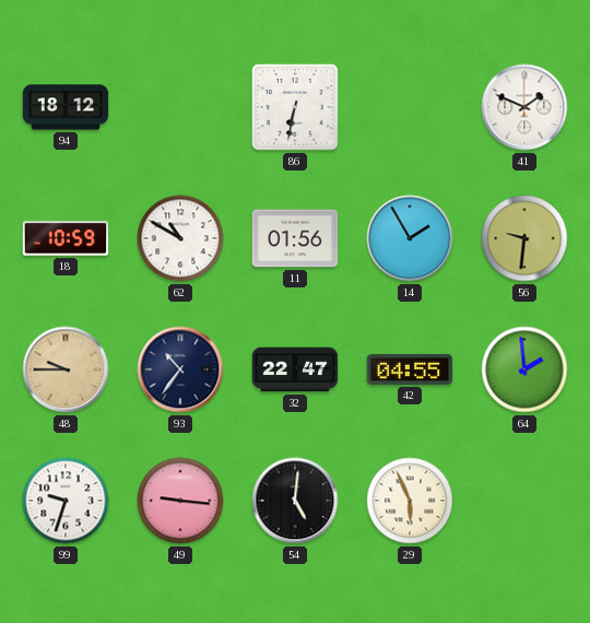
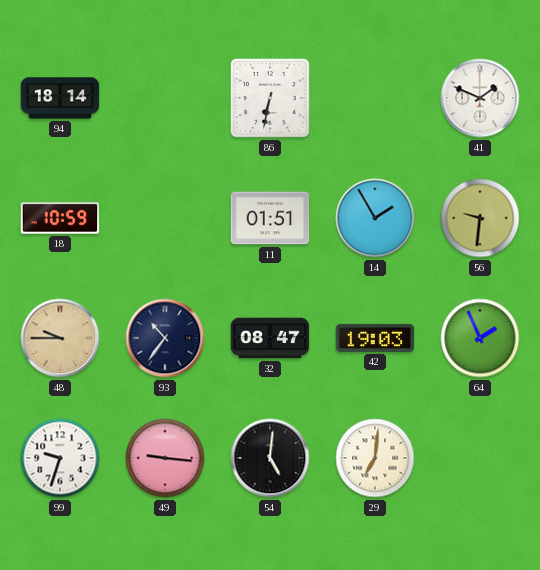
94: 18:12 -> 18:14 (60, 98)
62: 10:50 -> none (180, 238)
11: 01:56 -> 01:51 (270, 218)
32: 22:47 -> 08:47 (270, 338)
42: 04:55 -> 19:03 (375, 338)
64: 1:59 -> 1:56 (480, 338)
29: 5:56 -> 7:01 (375, 458)
